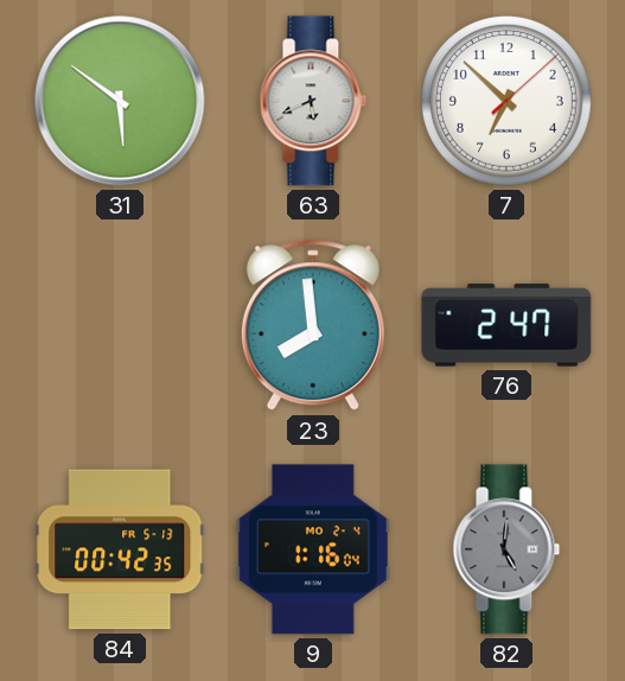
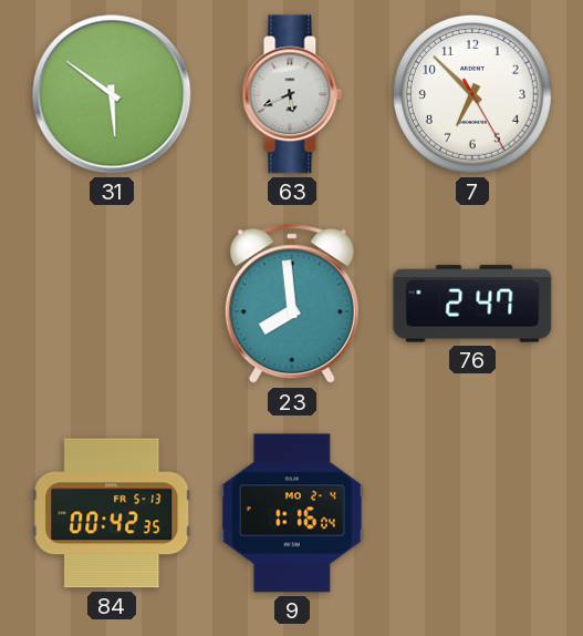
7: 6:52:08 -> 6:52:25 (472, 94)
82: 5:01 -> none (506, 549)
